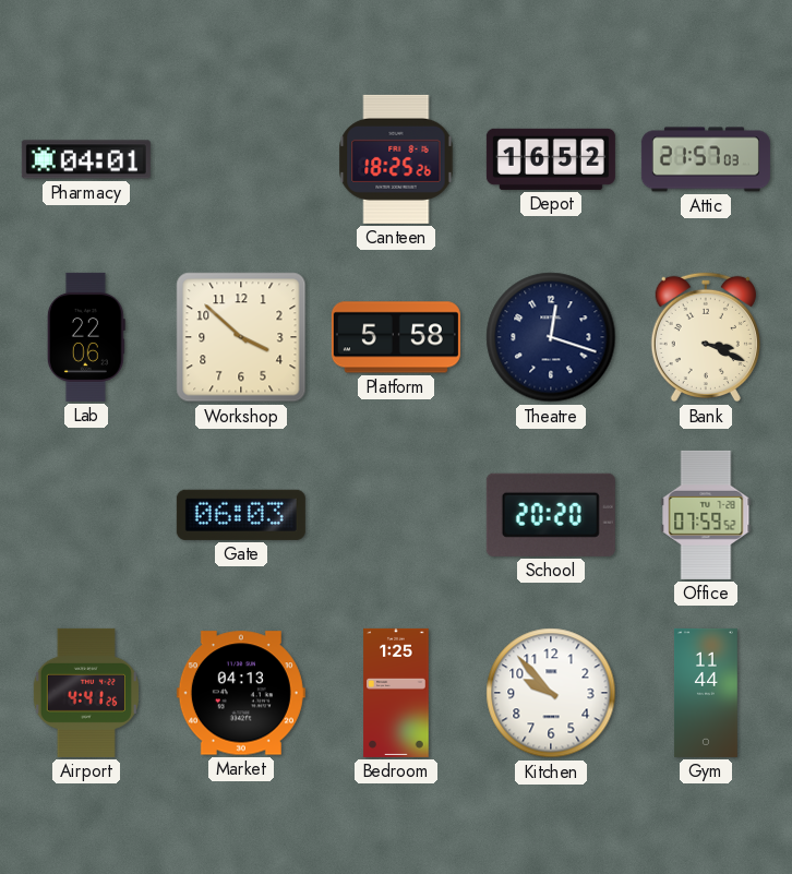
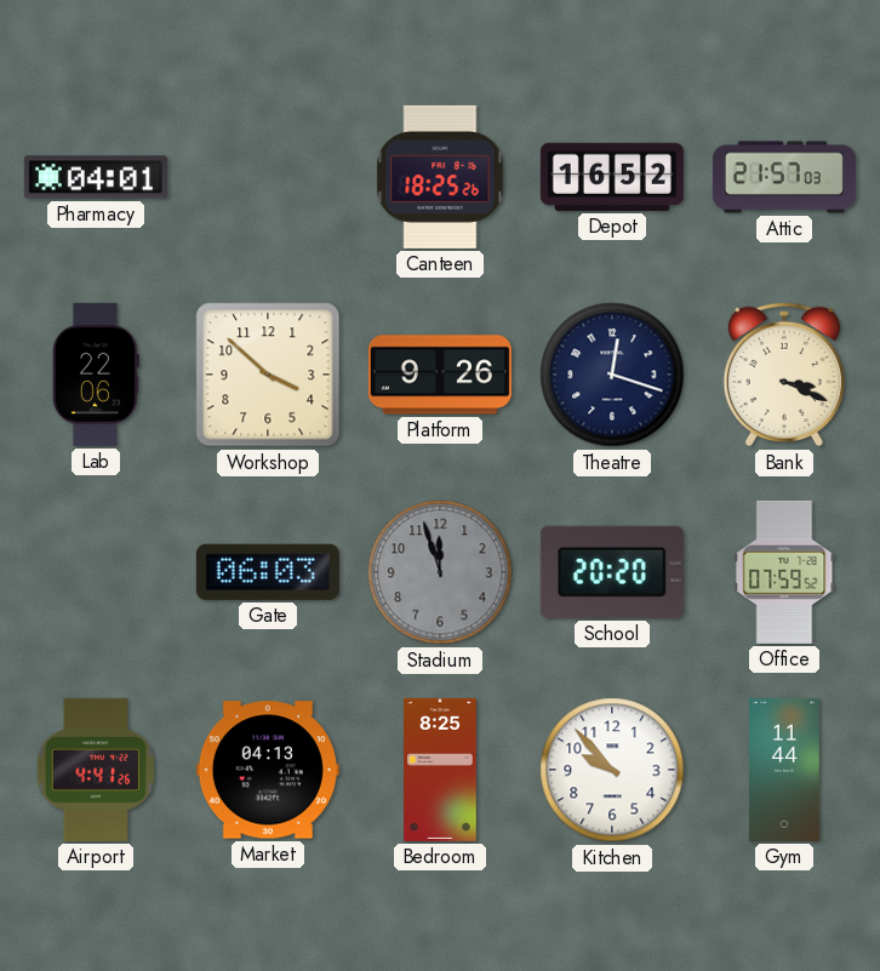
Platform: 5:58 -> 9:26 (440, 375)
Stadium: none -> 11:57 (440, 572)
Bedroom: 1:25 -> 8:25 (440, 770)
